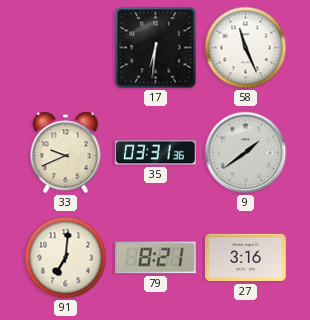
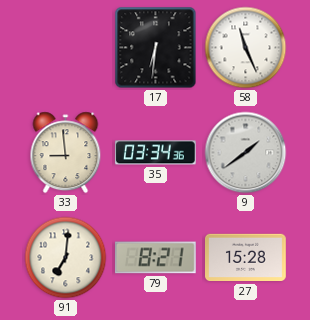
33: 9:41 -> 8:59 (66, 153)
35: 03:31 -> 03:34 (155, 153)
27: 3:16 -> 15:28 (246, 258)
